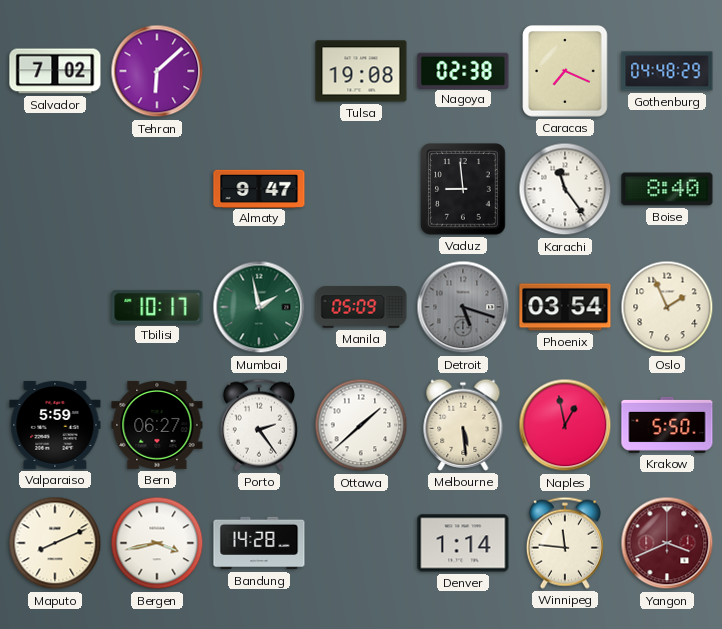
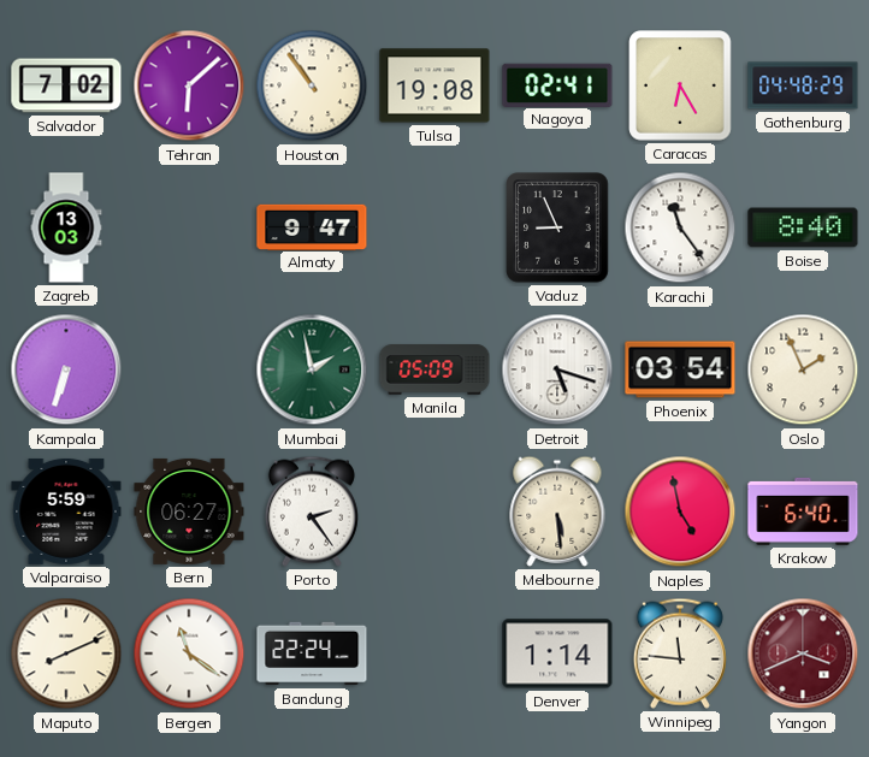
Houston: none -> 10:54 (312, 85)
Nagoya: 02:38 -> 02:41 (557, 84)
Caracas: 7:19 -> 6:25 (680, 85)
Zagreb: none -> 13:03 (66, 227)
Vaduz: 8:59 -> 8:56 (557, 227)
Kampala: none -> 6:33 (66, 369)
Tbilisi: 10:17 -> none (157, 307)
Detroit dial: grey -> white (557, 369)
Ottawa: 1:38 -> none (361, 425)
Naples: 12:58 -> 4:58 (680, 511)
Krakow: 5:50 -> 6:40 (803, 511)
Bergen: 3:43 -> 11:21 (189, 653)
Bandung: 14:28 -> 22:24 (312, 653)
